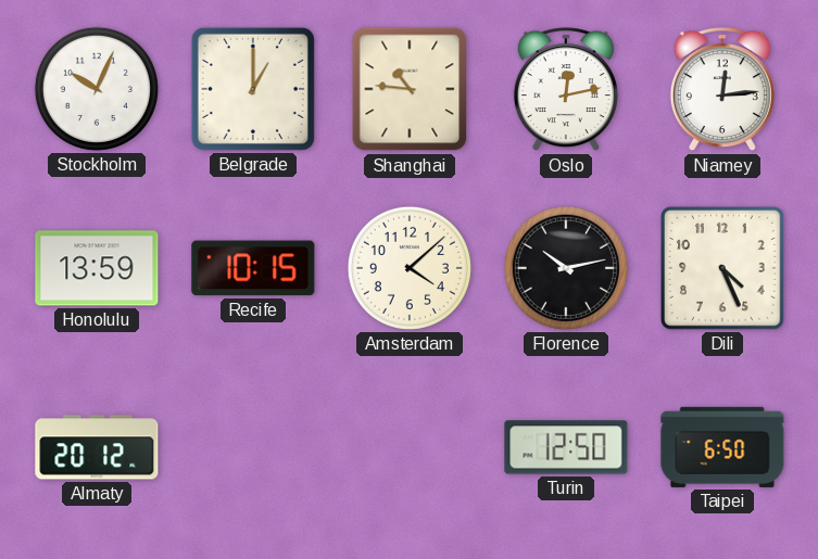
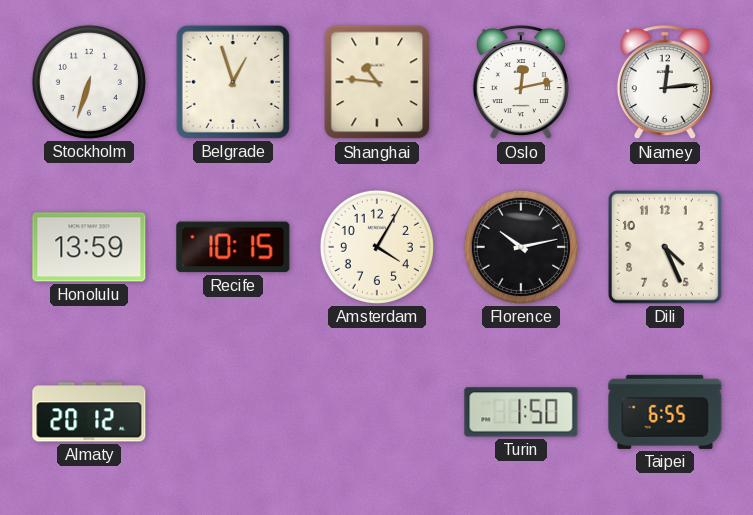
Stockholm: 10:04 -> 6:33 (89, 82)
Belgrade: 1:00 -> 12:57 (233, 82)
Amsterdam: 4:08 -> 4:05 (377, 247)
Turin: 12:50 -> 1:50 (521, 412)
Taipei: 6:50 -> 6:55 (665, 412)
